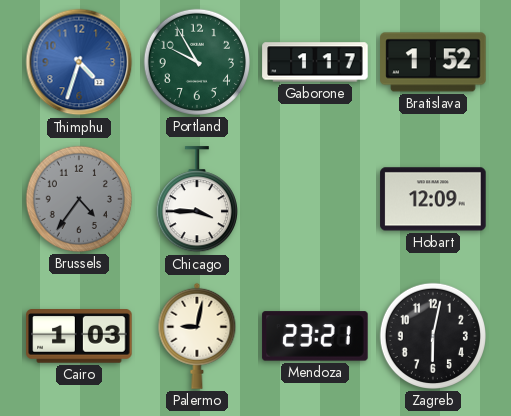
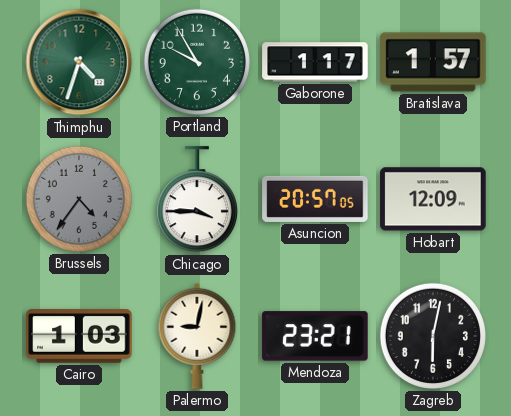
Thimphu dial: blue -> green (79, 62)
Bratislava: 1:52 -> 1:57 (433, 62)
Asuncion: none -> 20:57 (315, 199)
